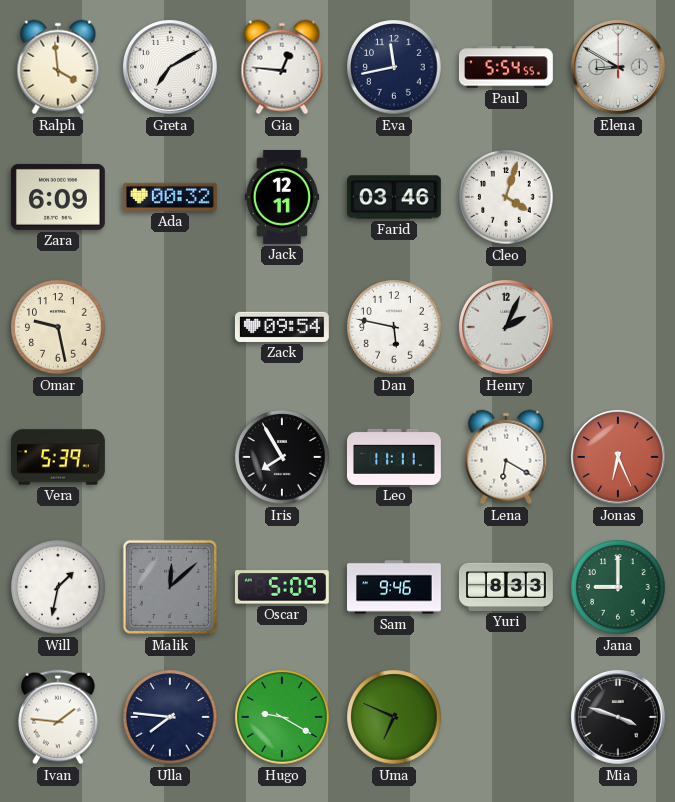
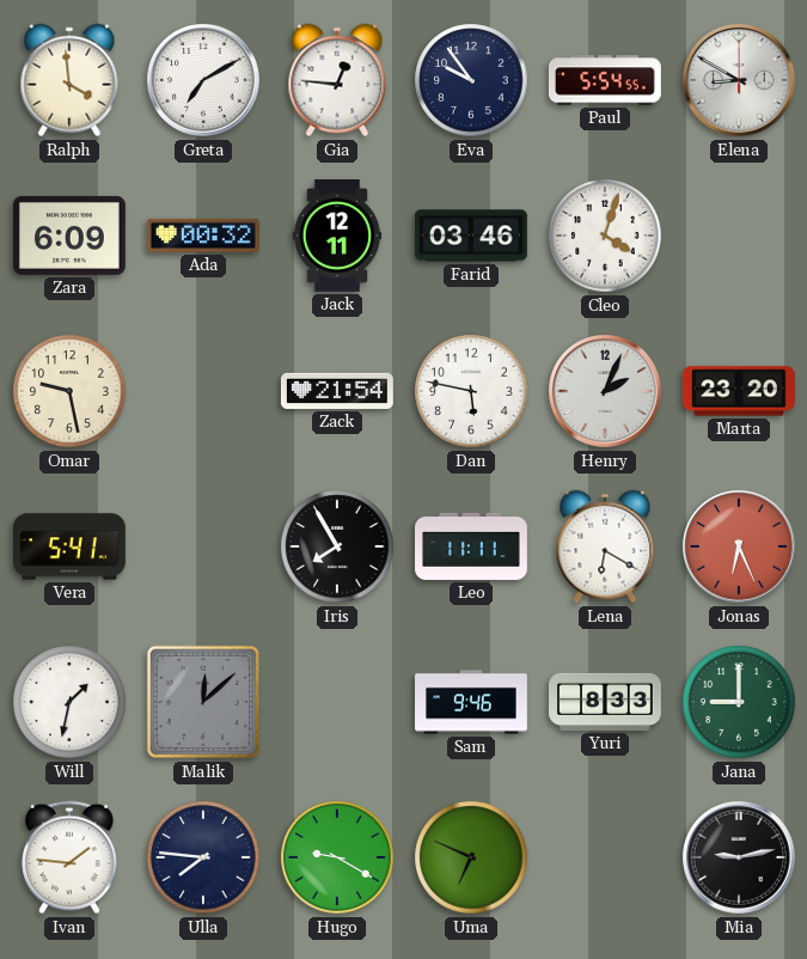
Eva: 11:43 -> 9:54 (471, 80)
Zack: 09:54 -> 21:54 (337, 391)
Marta: none -> 23:20 (739, 391)
Vera: 5:39 -> 5:41 (71, 546)
Oscar: 5:09 -> none (282, 587)
Mia: 3:48 -> 9:13 (740, 859)
